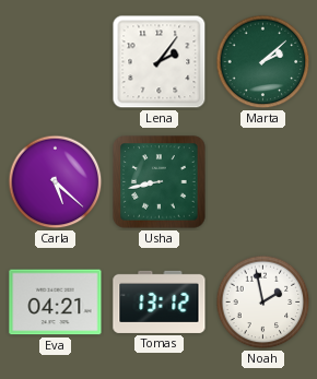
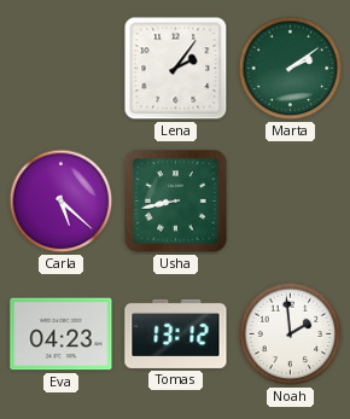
Marta: 2:08 -> 2:09 (291, 69)
Eva: 04:21 -> 04:23 (62, 334)
Noah: 1:58 -> 1:59 (291, 334)
